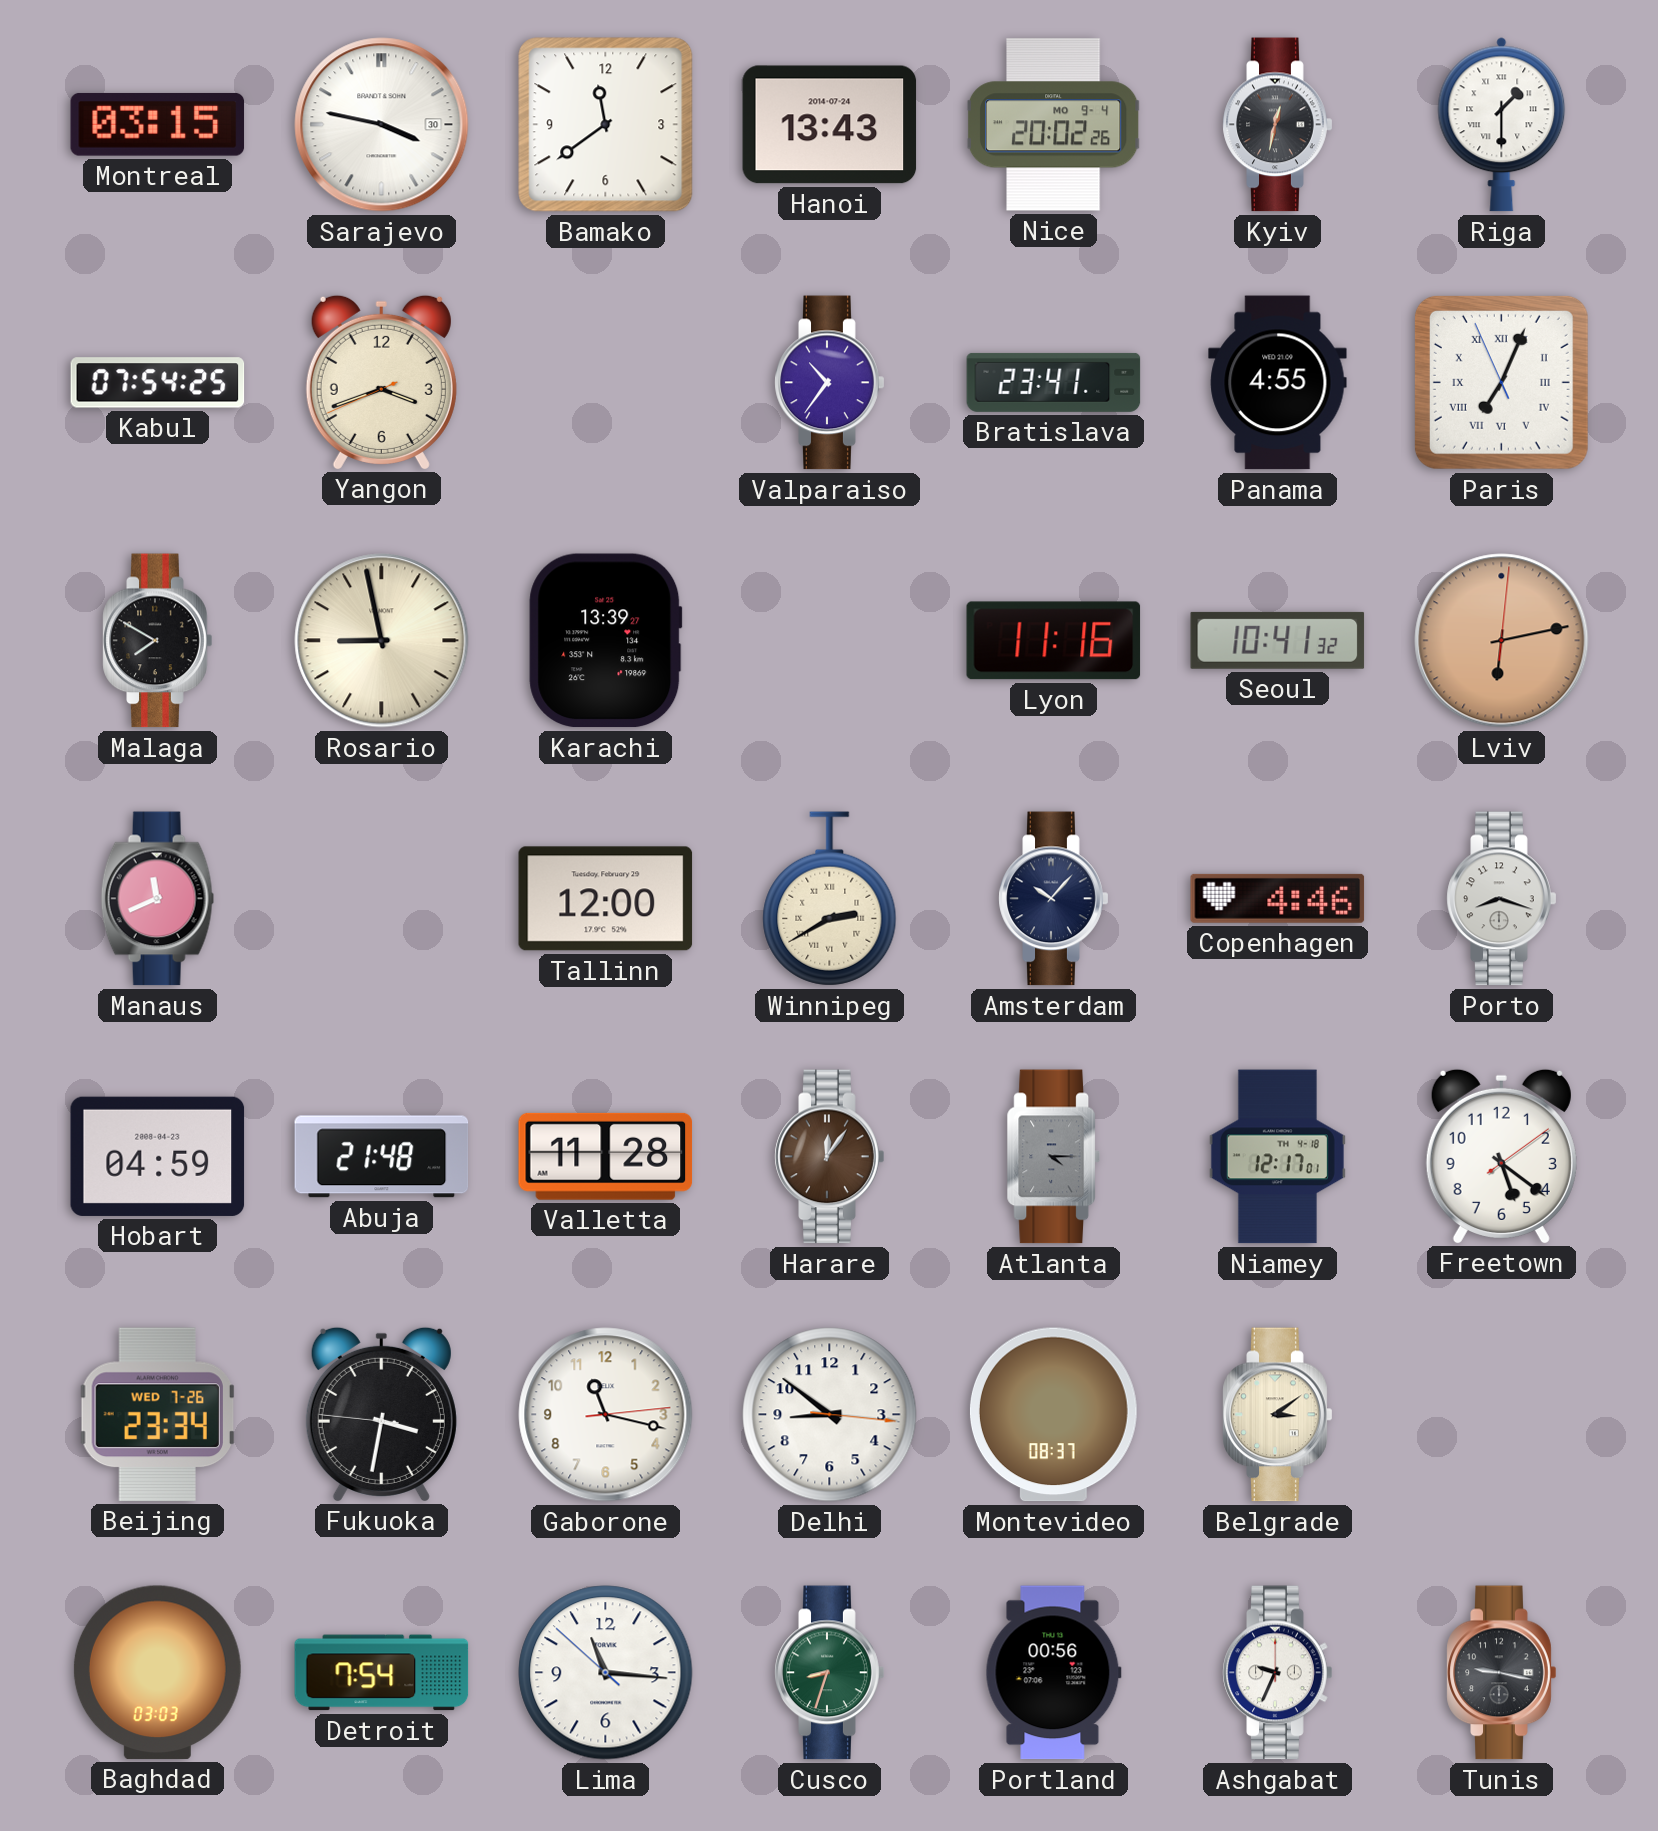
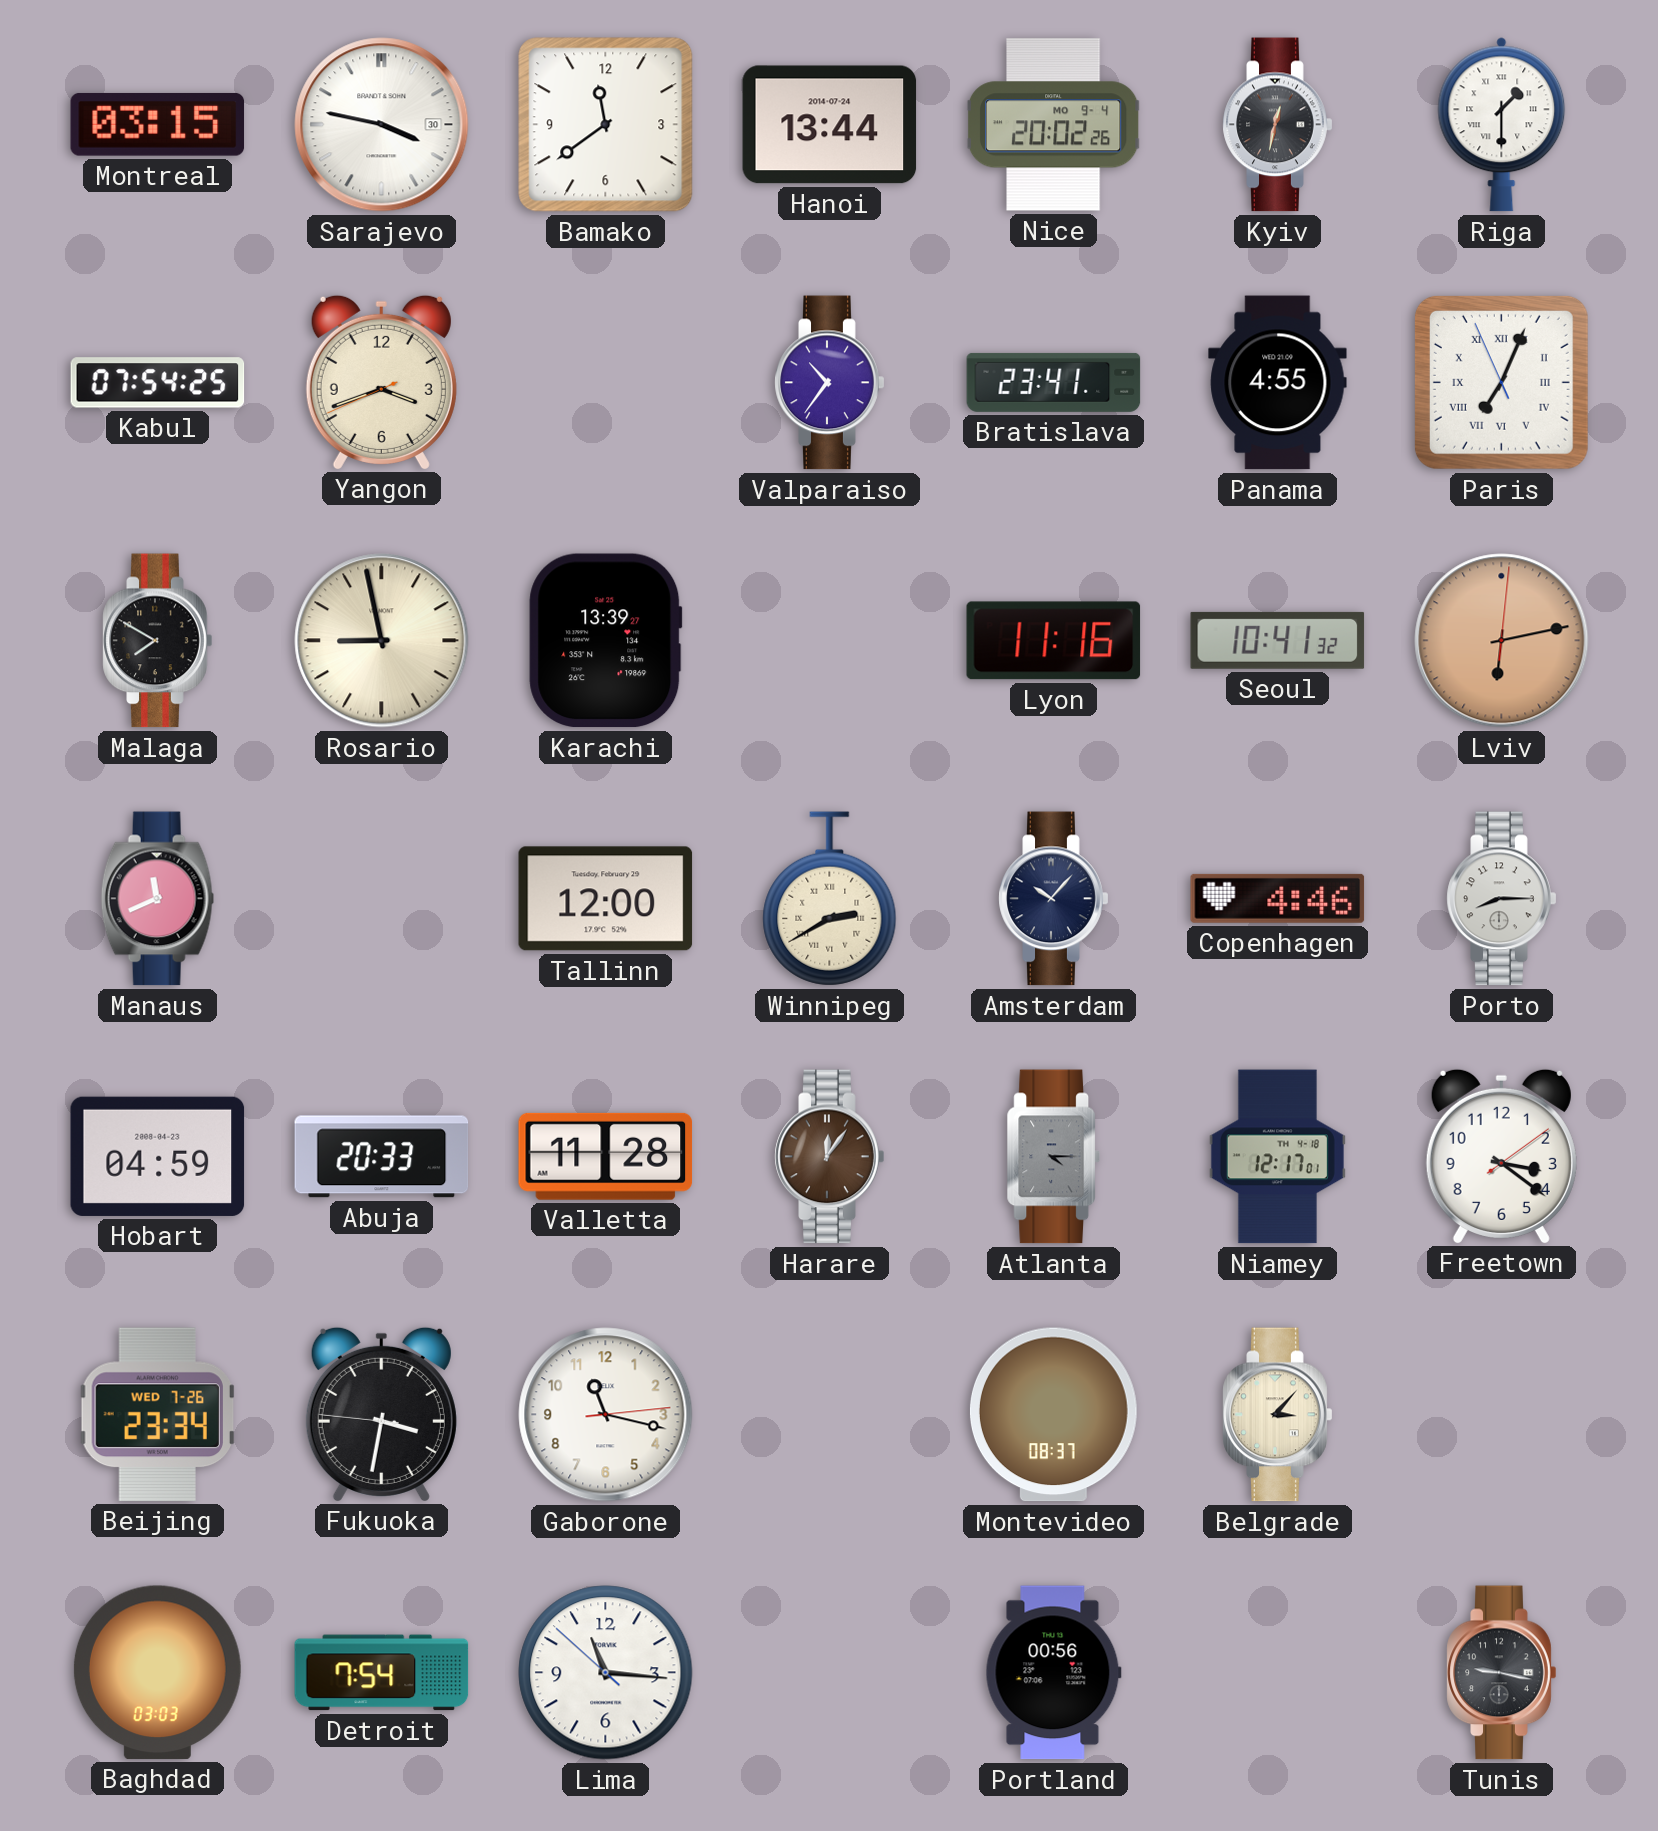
Hanoi: 13:43 -> 13:44 (830, 125)
Porto: 8:18 -> 8:15 (1502, 899)
Abuja: 21:48 -> 20:33 (382, 1157)
Freetown: 5:21 -> 3:21 (1501, 1156)
Delhi: 8:51 -> none (830, 1415)
Belgrade: 3:09 -> 3:07 (1278, 1415)
Cusco: 8:33 -> none (830, 1673)
Ashgabat: 9:34 -> none (1278, 1673)
